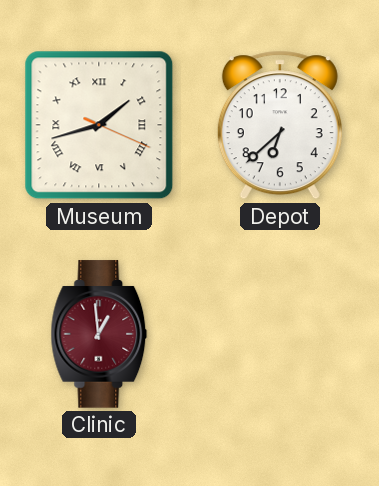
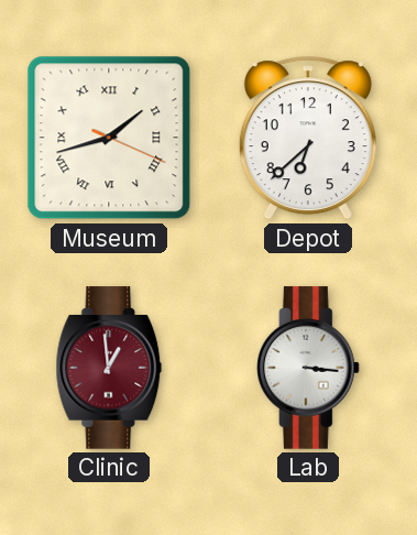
Lab: none -> 3:16 (308, 368)
